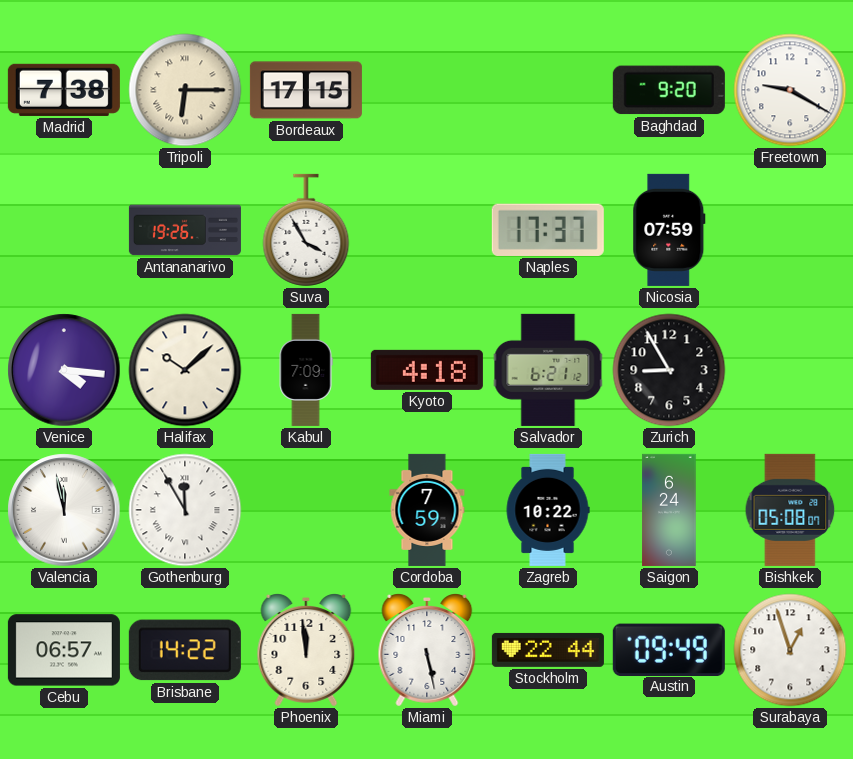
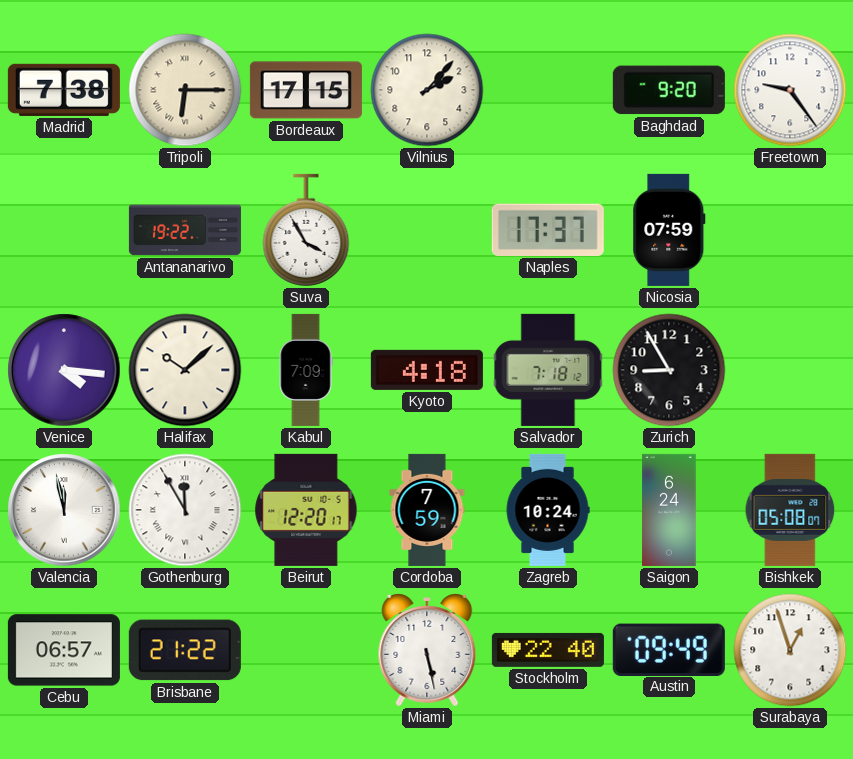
Vilnius: none -> 2:07 (427, 90)
Freetown: 9:20 -> 9:24 (790, 90)
Antananarivo: 19:26 -> 19:22 (185, 230)
Salvador: 6:21 -> 7:18 (548, 370)
Beirut: none -> 12:20 (306, 510)
Zagreb: 10:22 -> 10:24 (548, 510)
Brisbane: 14:22 -> 21:22 (185, 650)
Phoenix: 11:59 -> none (306, 650)
Stockholm: 22:44 -> 22:40 (548, 650)
